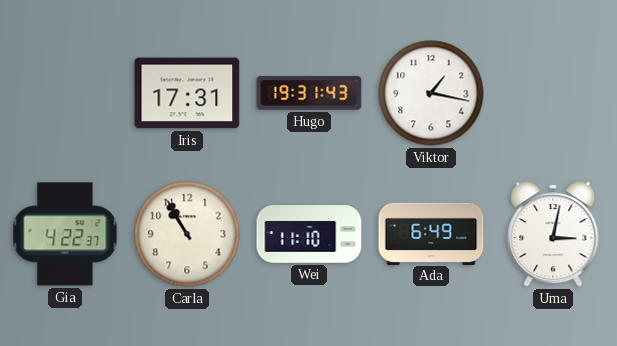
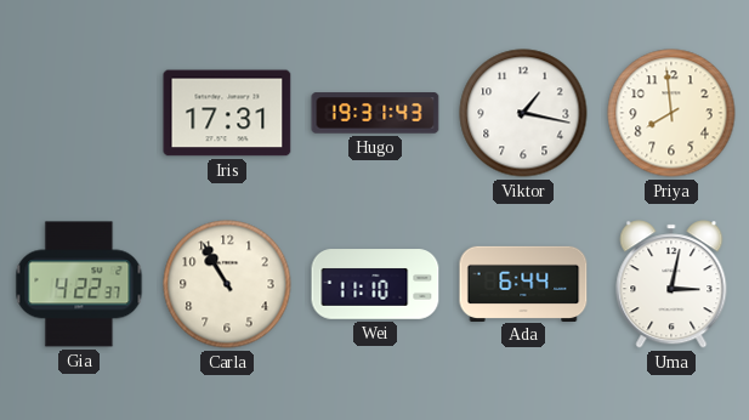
Priya: none -> 7:59 (671, 113)
Ada: 6:49 -> 6:44 (523, 283)
